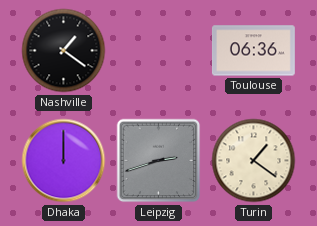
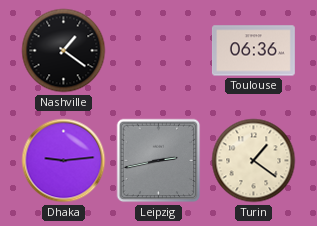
Dhaka: 12:00 -> 9:14 (64, 161)
Leipzig: 2:42 -> 2:43 (159, 161)
